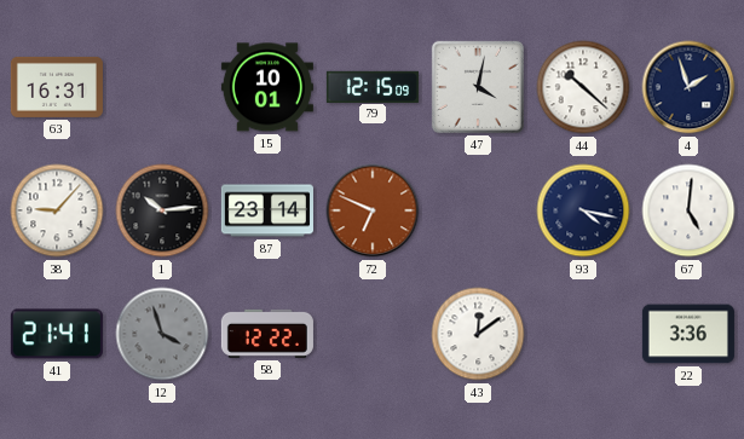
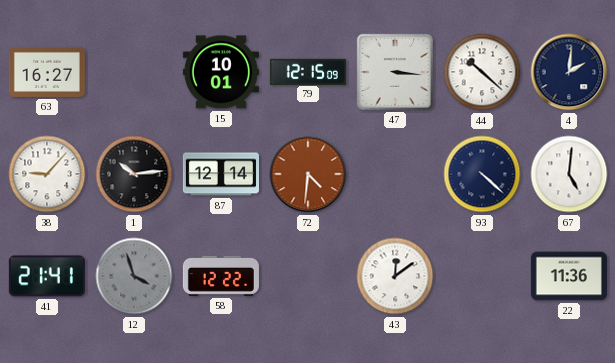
63: 16:31 -> 16:27 (47, 72)
47: 4:02 -> 3:16 (395, 72)
4: 1:57 -> 2:01 (569, 72)
87: 23:14 -> 12:14 (221, 174)
72: 6:49 -> 4:31 (308, 174)
93: 4:17 -> 4:22 (482, 174)
22: 3:36 -> 11:36 (569, 276)
